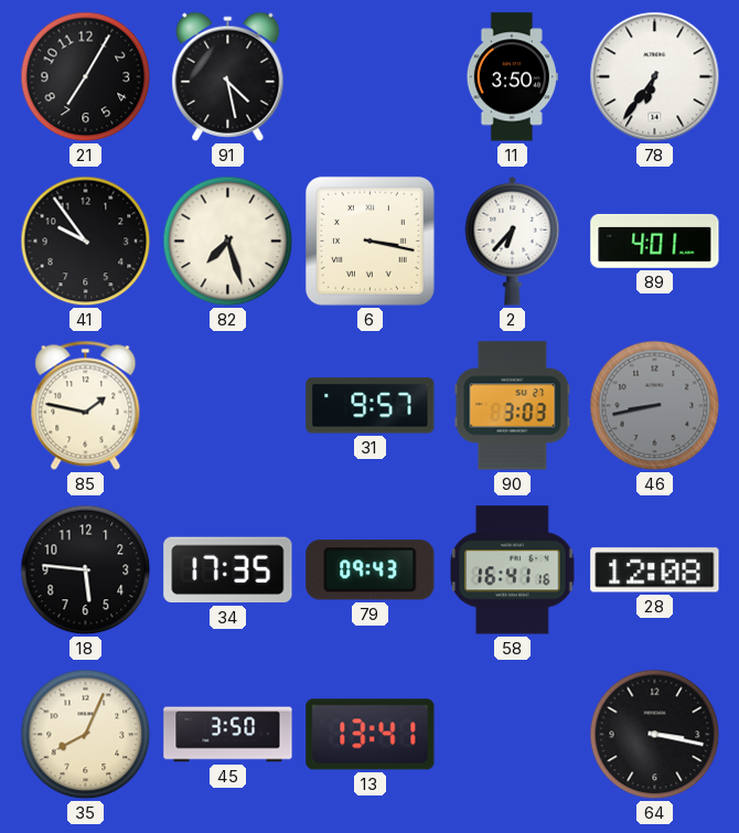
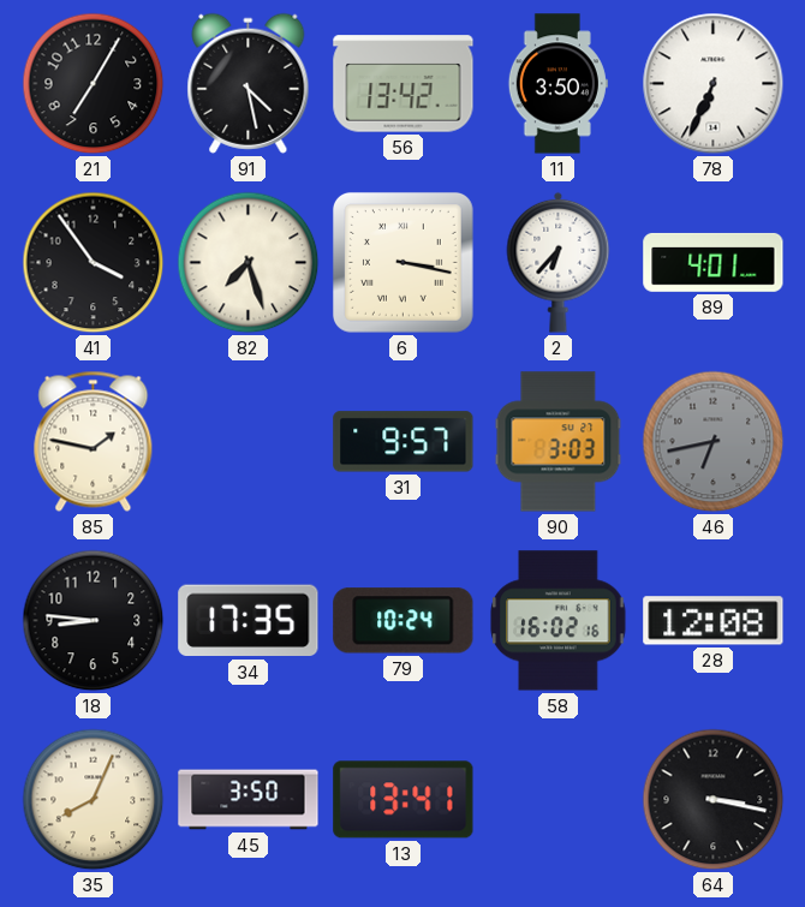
56: none -> 13:42 (404, 84)
78: 6:36 -> 6:34 (714, 84)
41: 9:54 -> 3:54 (94, 263)
46: 8:43 -> 6:43 (714, 442)
18: 5:46 -> 8:46 (94, 621)
79: 09:43 -> 10:24 (404, 621)
58: 16:41 -> 16:02 (559, 621)
